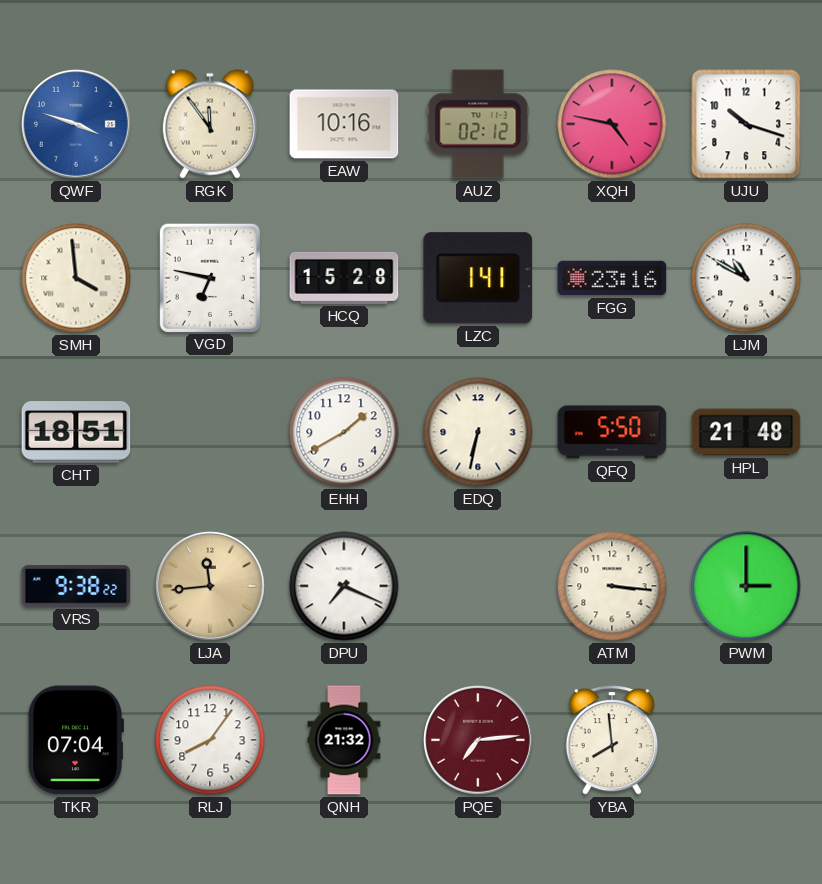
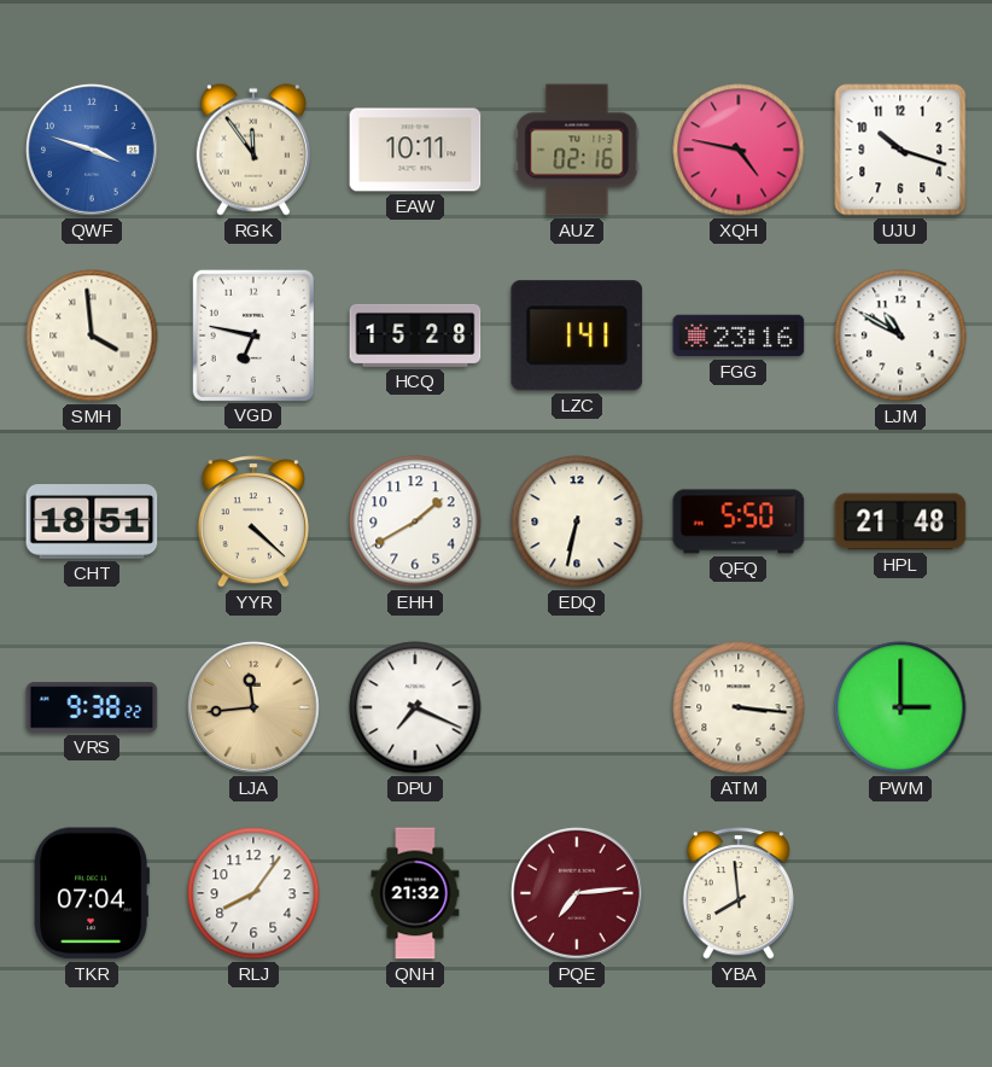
EAW: 10:16 -> 10:11 (415, 150)
AUZ: 02:12 -> 02:16 (577, 150)
YYR: none -> 4:22 (253, 521)
